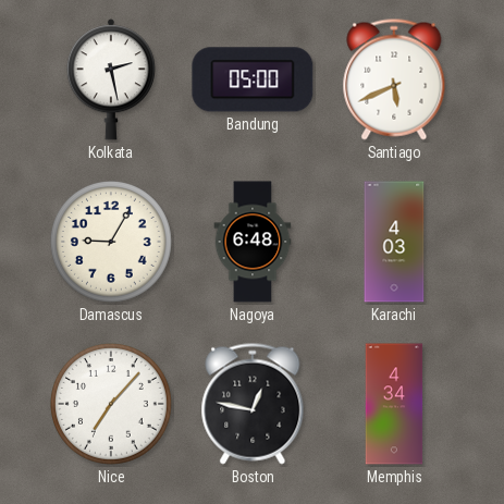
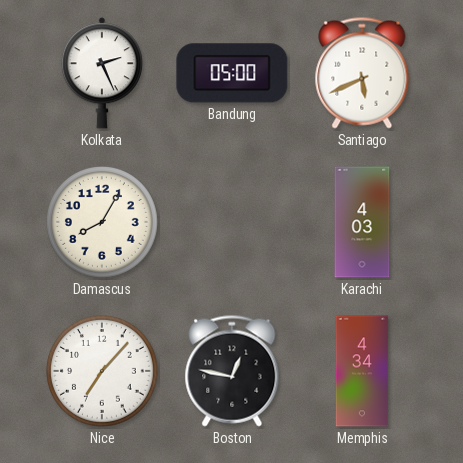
Kolkata: 2:28 -> 2:26 (102, 73)
Damascus: 9:05 -> 8:05 (102, 222)
Nagoya: 6:48 -> none (253, 242)
